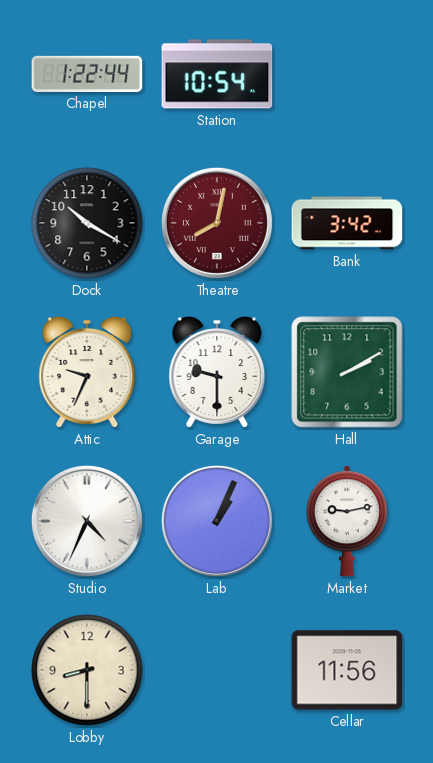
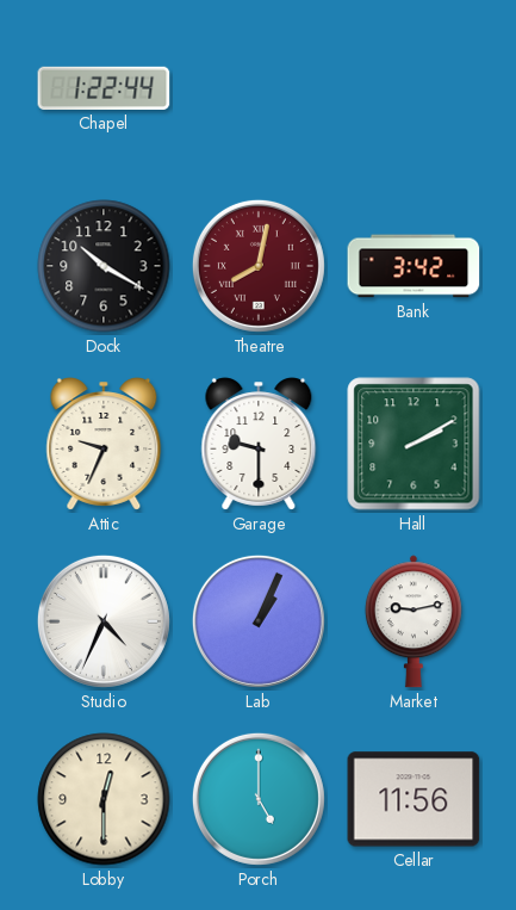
Station: 10:54 -> none (217, 74)
Lobby: 8:30 -> 12:30 (104, 799)
Porch: none -> 5:00 (259, 799)
